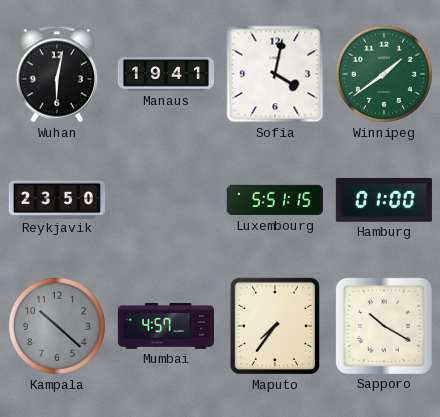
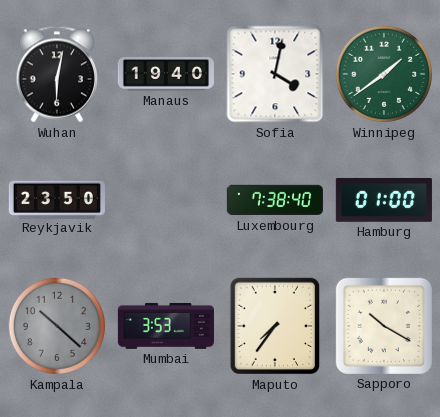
Manaus: 19:41 -> 19:40 (165, 74)
Luxembourg: 5:51 -> 7:38 (274, 200)
Mumbai: 4:57 -> 3:53 (166, 326)
